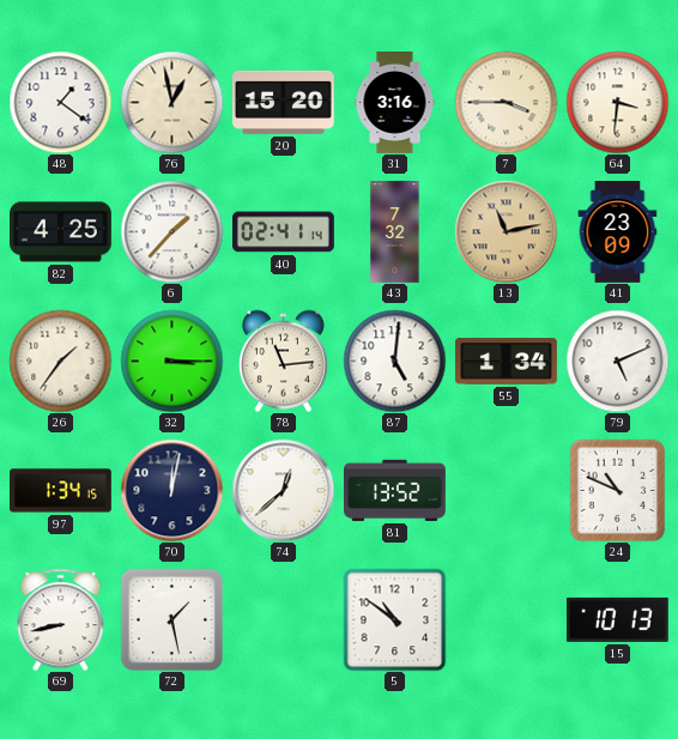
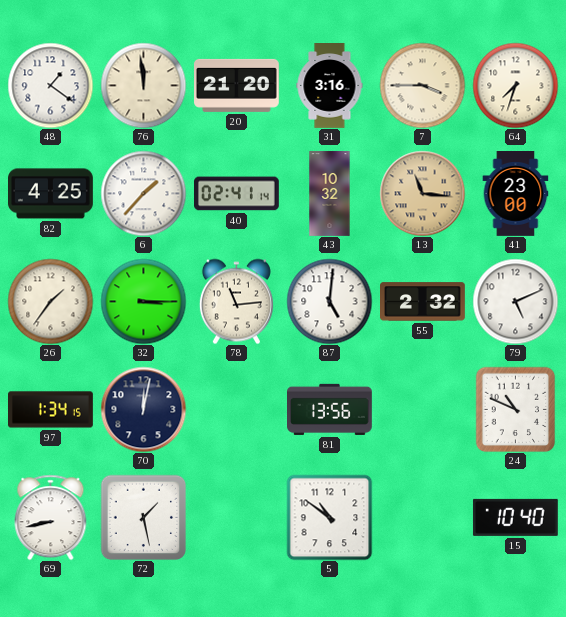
76: 12:58 -> 11:59 (143, 85)
20: 15:20 -> 21:20 (237, 85)
64: 3:31 -> 7:33 (515, 85)
43: 7:32 -> 10:32 (330, 194)
13: 11:13 -> 11:16 (422, 193)
41: 23:09 -> 23:00 (516, 194)
55: 1:34 -> 2:32 (423, 302)
74: 12:38 -> none (283, 490)
81: 13:52 -> 13:56 (330, 409)
15: 10:13 -> 10:40 (515, 517)
